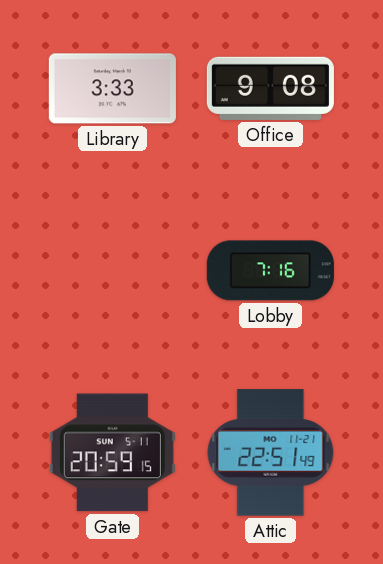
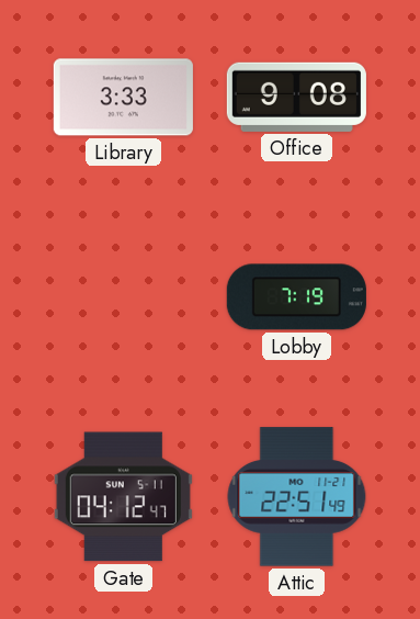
Lobby: 7:16 -> 7:19 (296, 297)
Gate: 20:59 -> 04:12 (123, 497)
